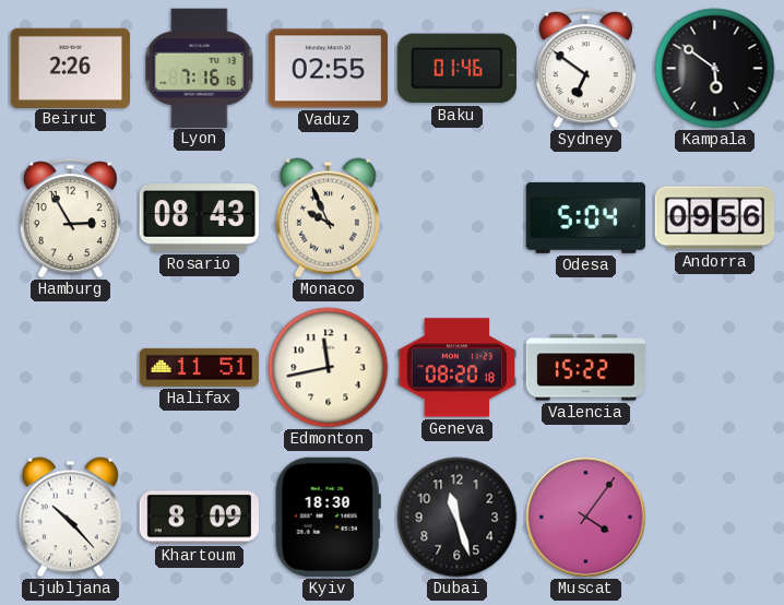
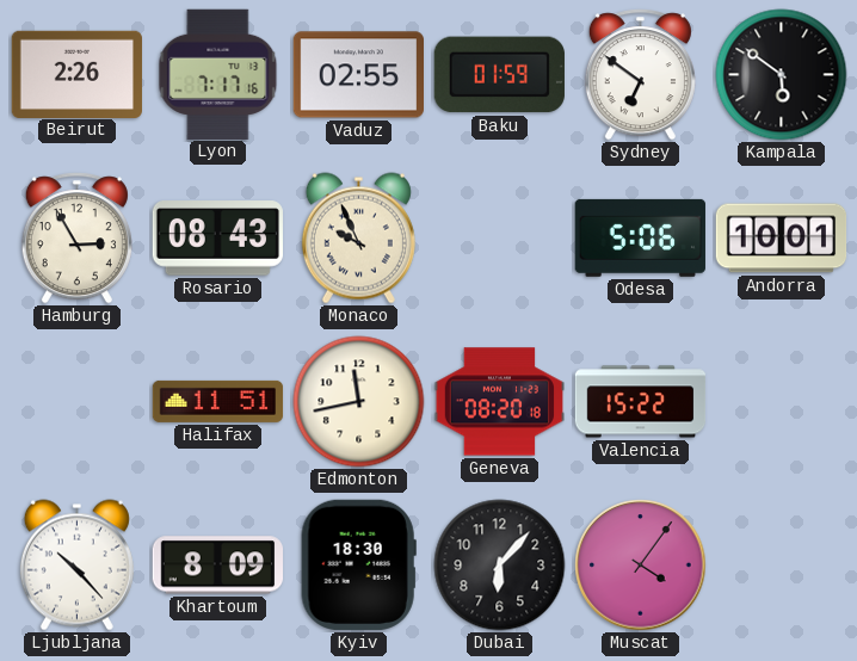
Lyon: 7:16 -> 7:17 (218, 74)
Baku: 01:46 -> 01:59 (499, 75)
Odesa: 5:04 -> 5:06 (640, 237)
Andorra: 09:56 -> 10:01 (782, 239)
Dubai: 11:27 -> 6:07 (500, 566)
